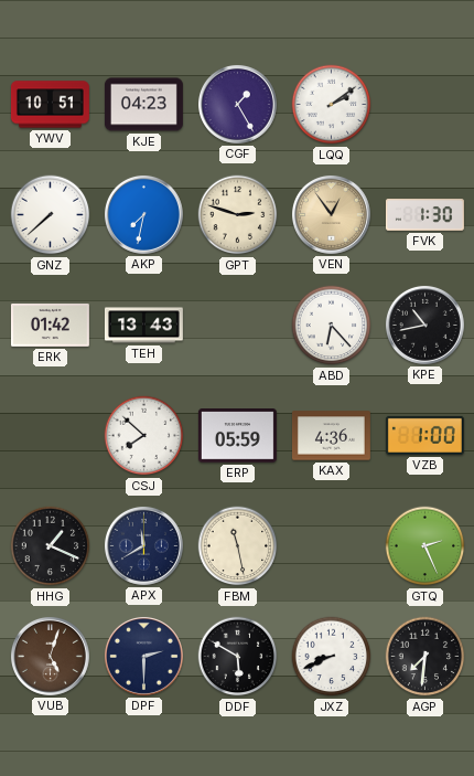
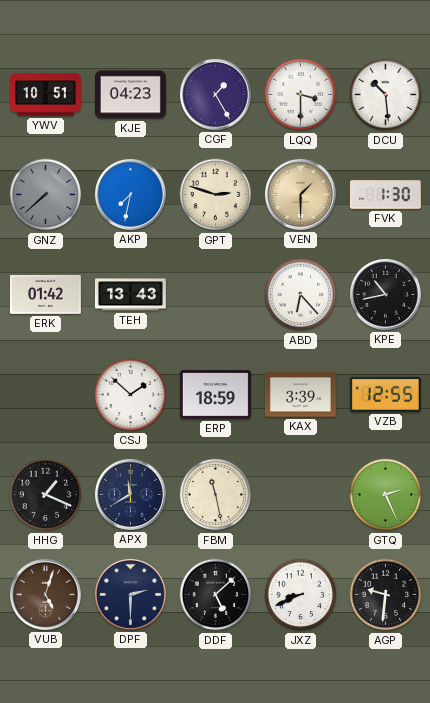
LQQ: 2:09 -> 3:30 (301, 95)
DCU: none -> 10:29 (386, 95)
GNZ dial: white -> grey (46, 195)
VEN: 12:54 -> 1:30 (300, 194)
CSJ: 7:52 -> 1:52 (131, 395)
ERP: 05:59 -> 18:59 (215, 395)
KAX: 4:36 -> 3:39 (300, 395)
VZB: 1:00 -> 12:55 (385, 394)
DDF: 5:50 -> 5:08 (216, 595)
AGP: 7:31 -> 9:31 (386, 595)
